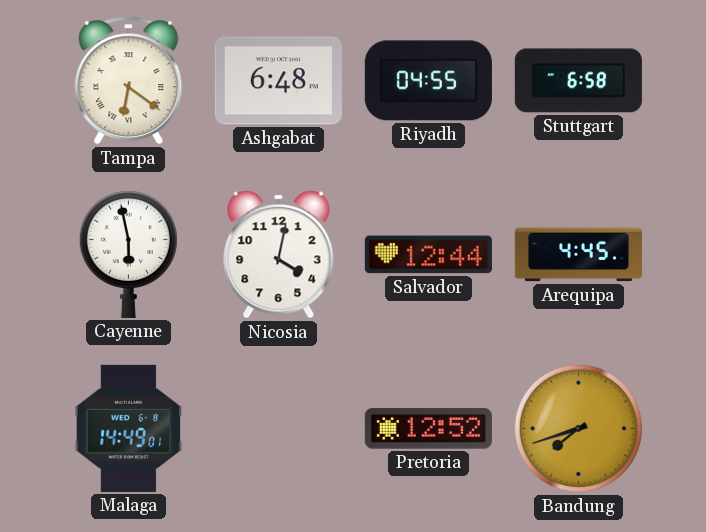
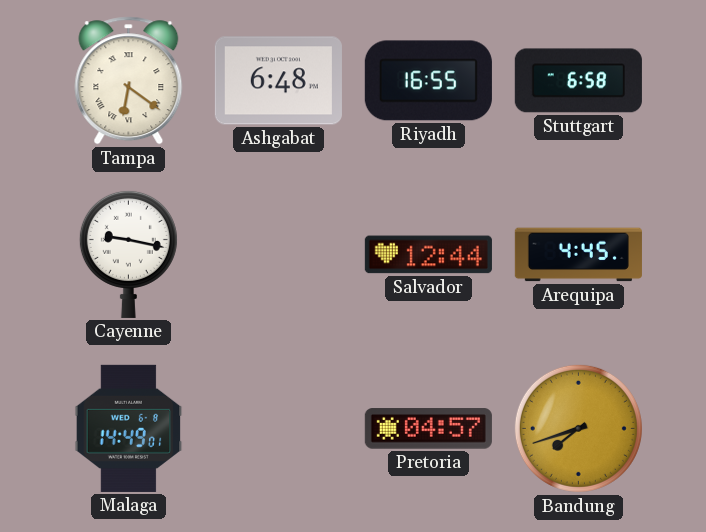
Riyadh: 04:55 -> 16:55 (428, 81)
Cayenne: 5:58 -> 9:17 (128, 254)
Nicosia: 4:02 -> none (279, 255)
Pretoria: 12:52 -> 04:57 (428, 429)
